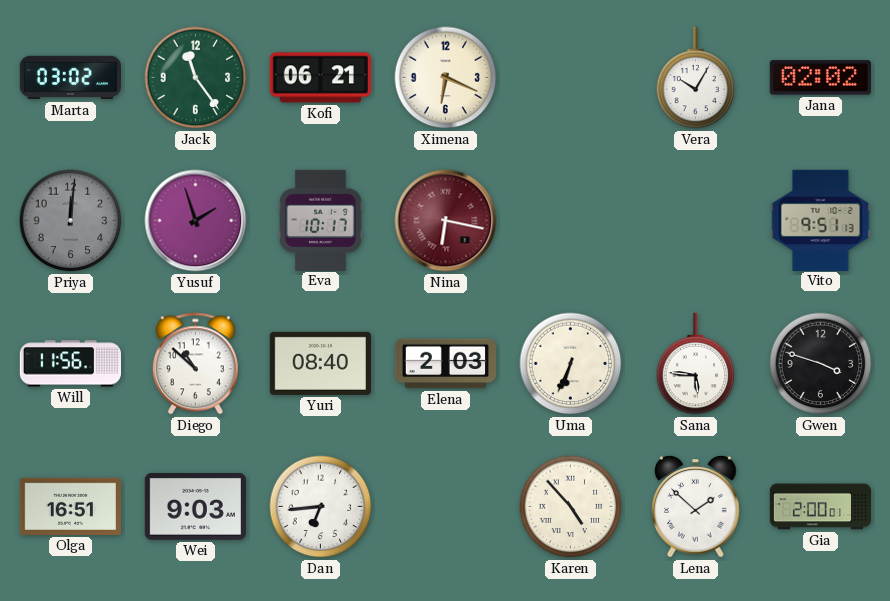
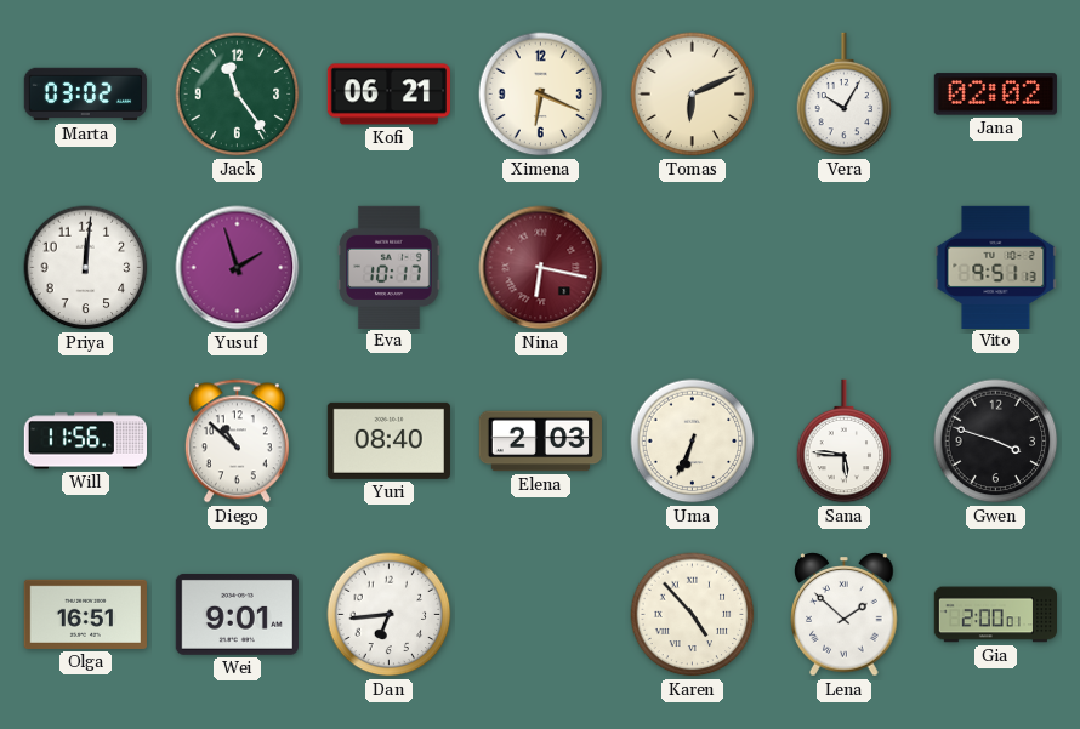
Tomas: none -> 6:11 (693, 95)
Priya dial: grey -> white (86, 268)
Wei: 9:03 -> 9:01 (237, 614)
